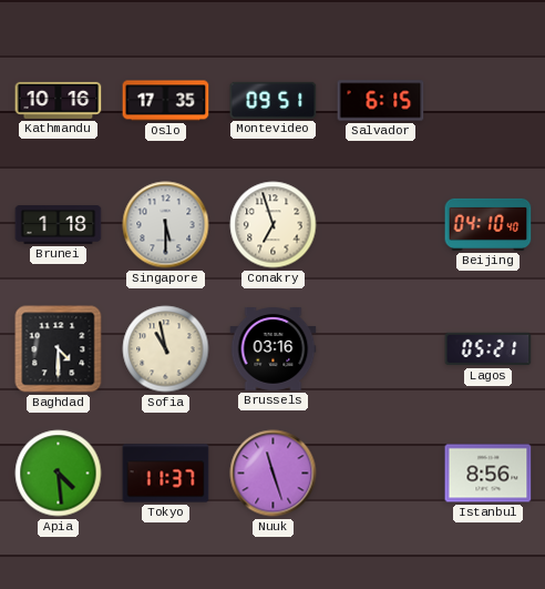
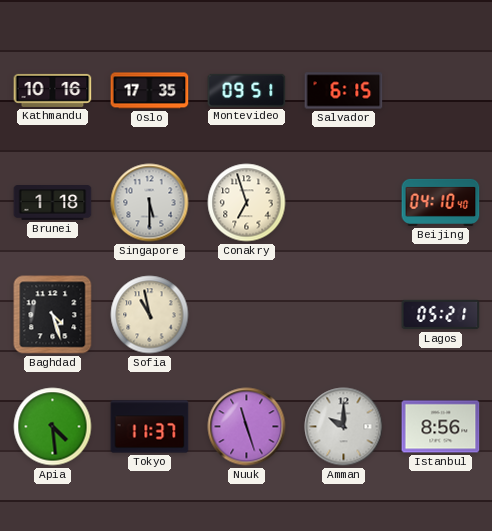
Baghdad: 4:30 -> 4:27 (53, 315)
Brussels: 03:16 -> none (274, 349)
Amman: none -> 10:00 (344, 427)
